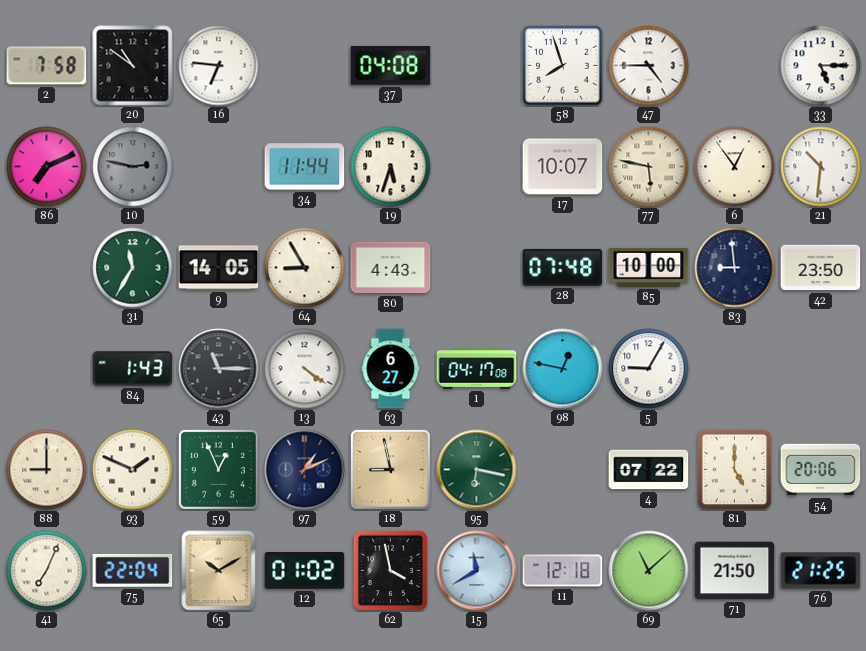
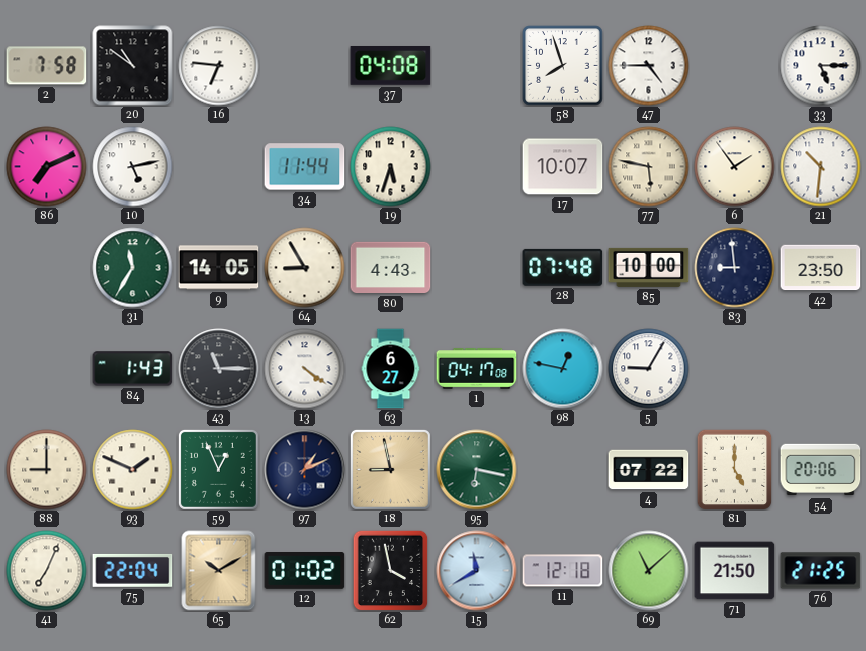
10: 2:47 -> 5:13 (133, 167)
10 dial: grey -> white (133, 167)
6: 12:54 -> 1:54 (735, 167)
